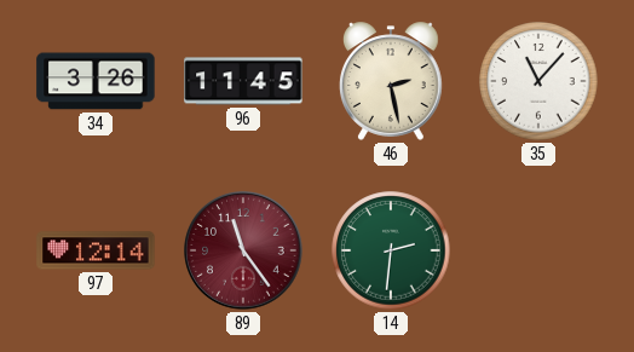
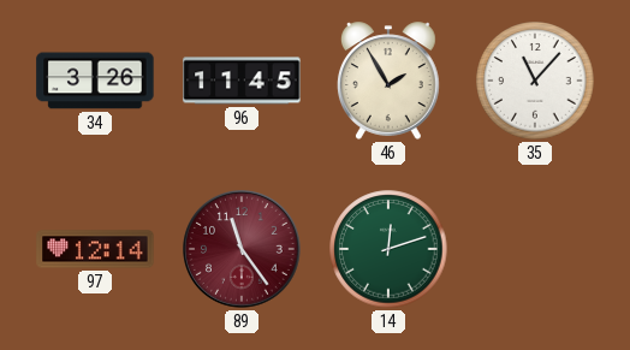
46: 2:28 -> 1:55 (388, 81)
14: 2:31 -> 12:12 (388, 249)
